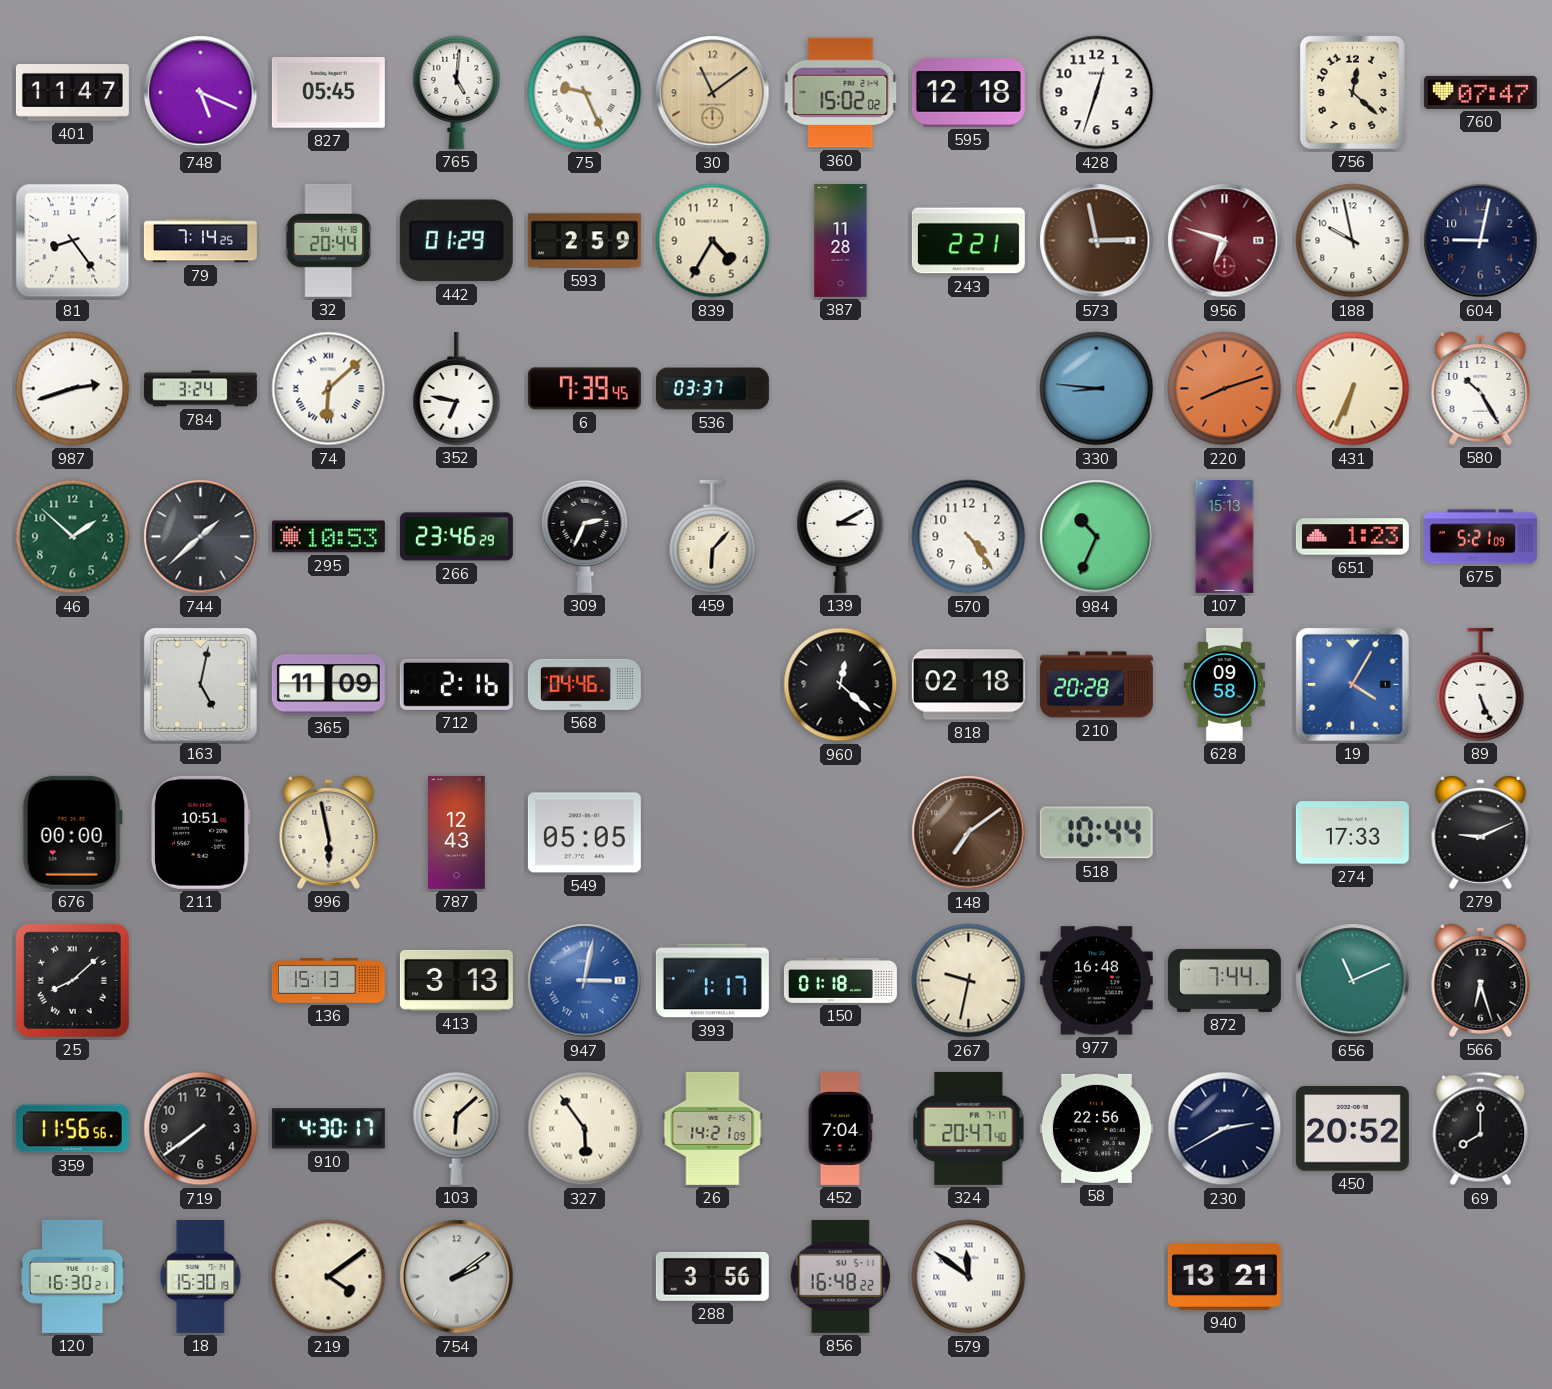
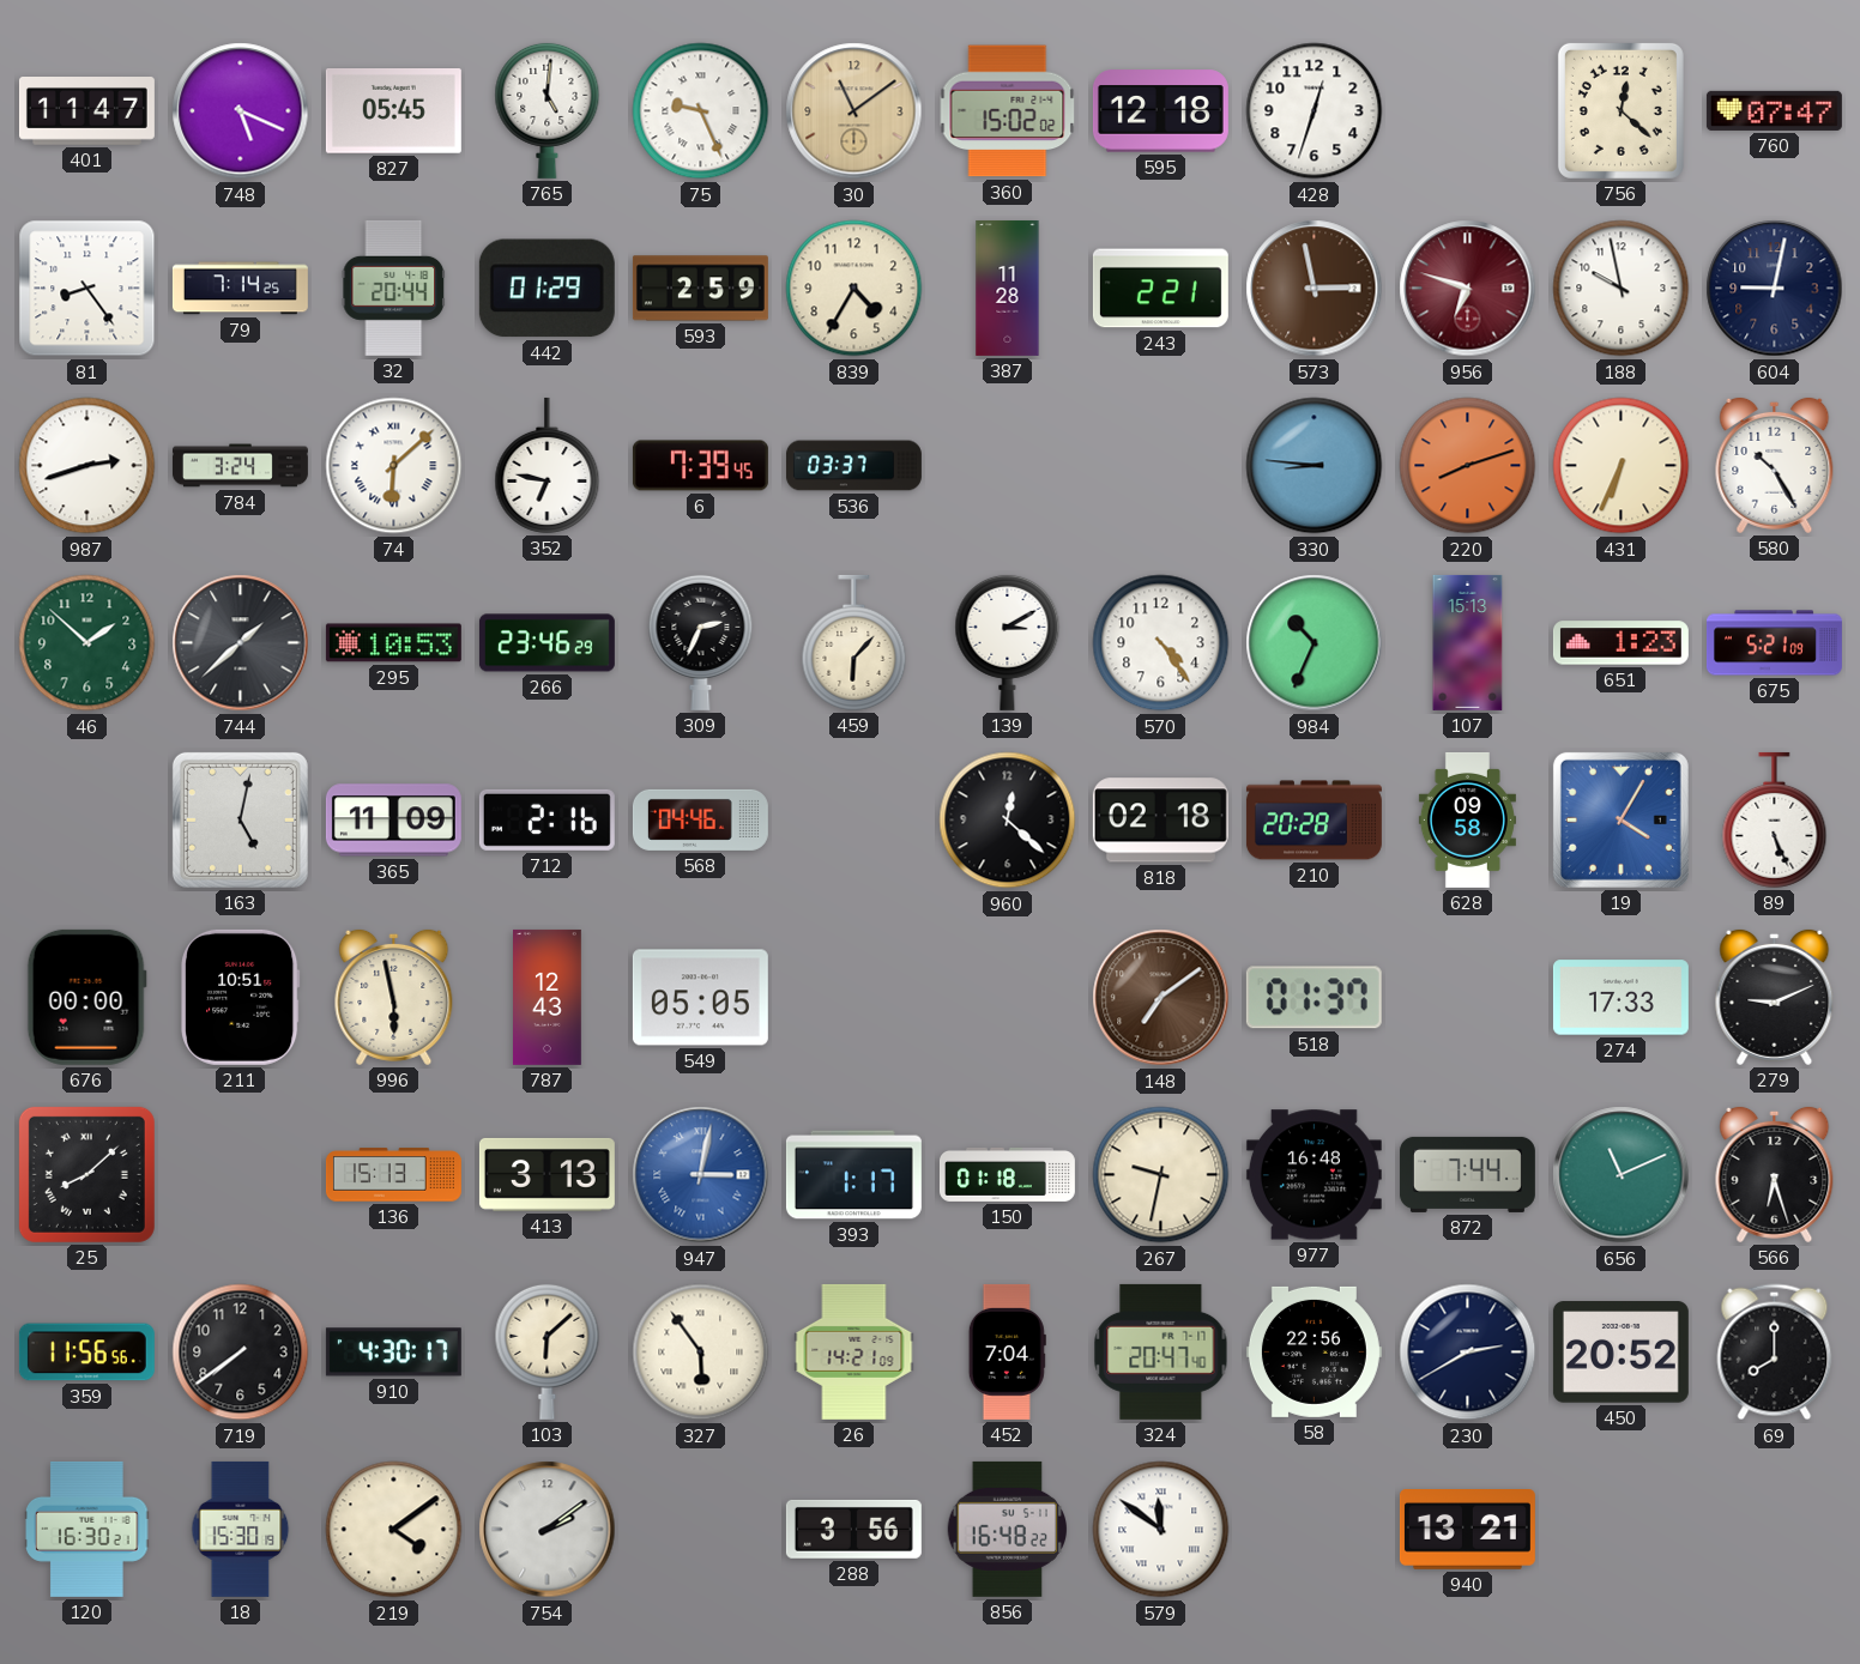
518: 10:44 -> 01:37 (1314, 998)
